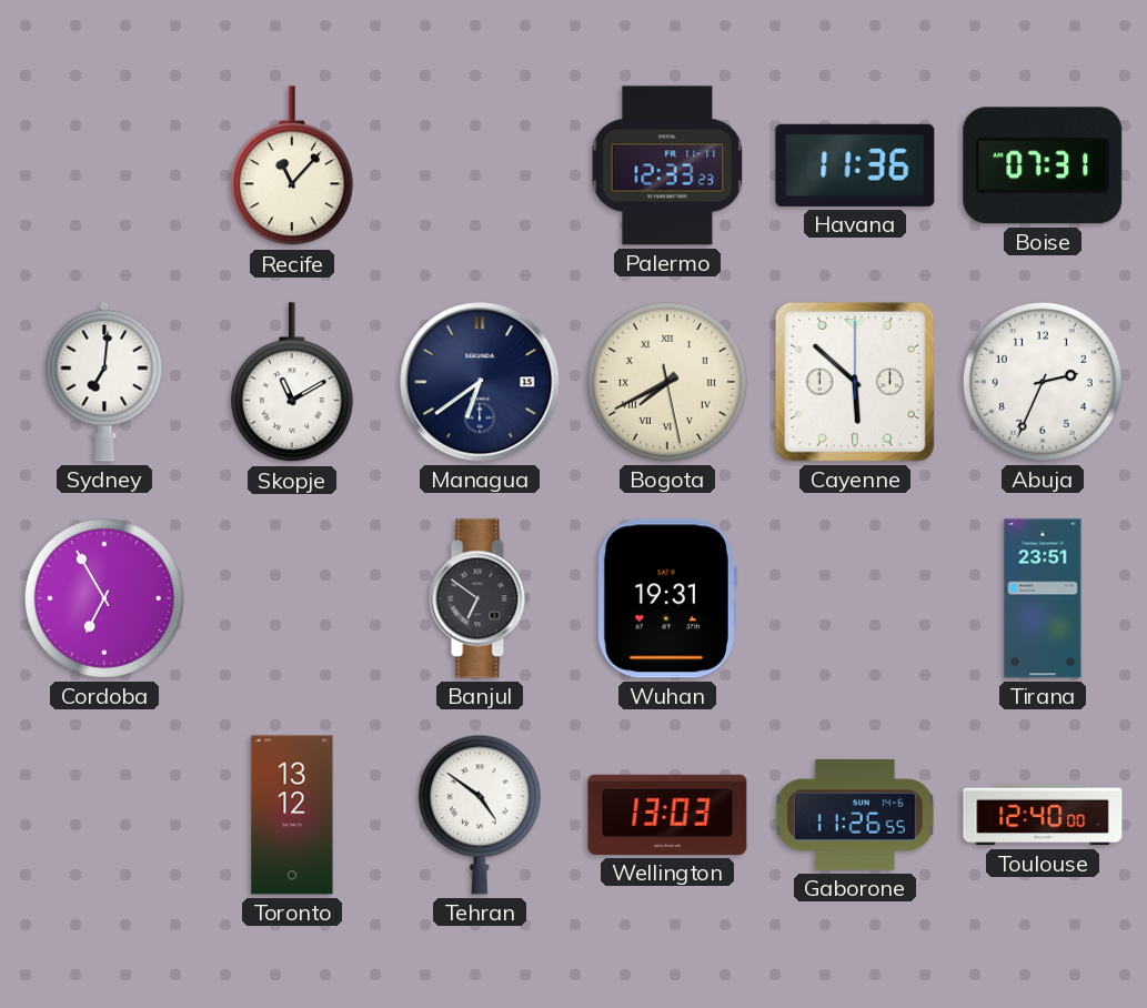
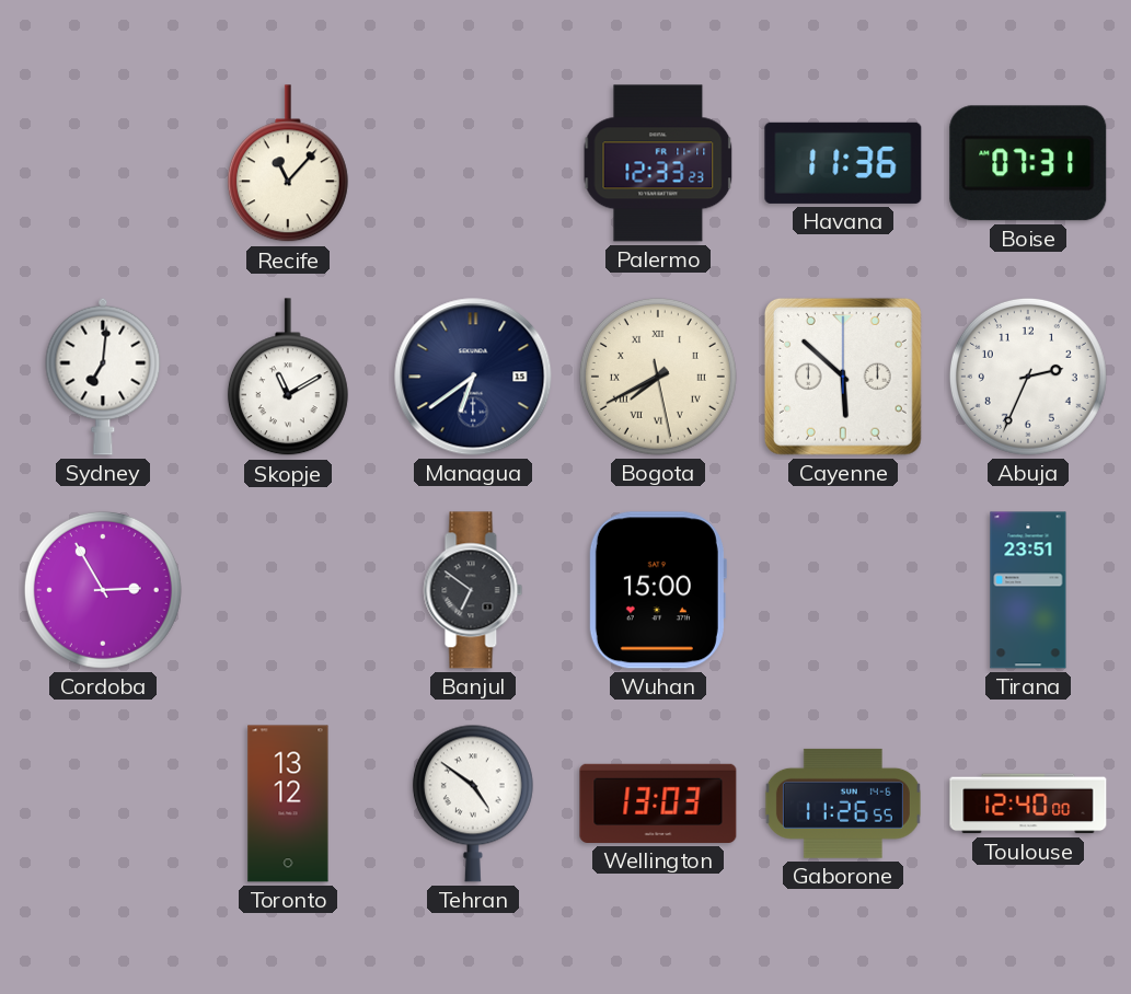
Cordoba: 6:55 -> 2:55 (103, 590)
Wuhan: 19:31 -> 15:00 (657, 590)
